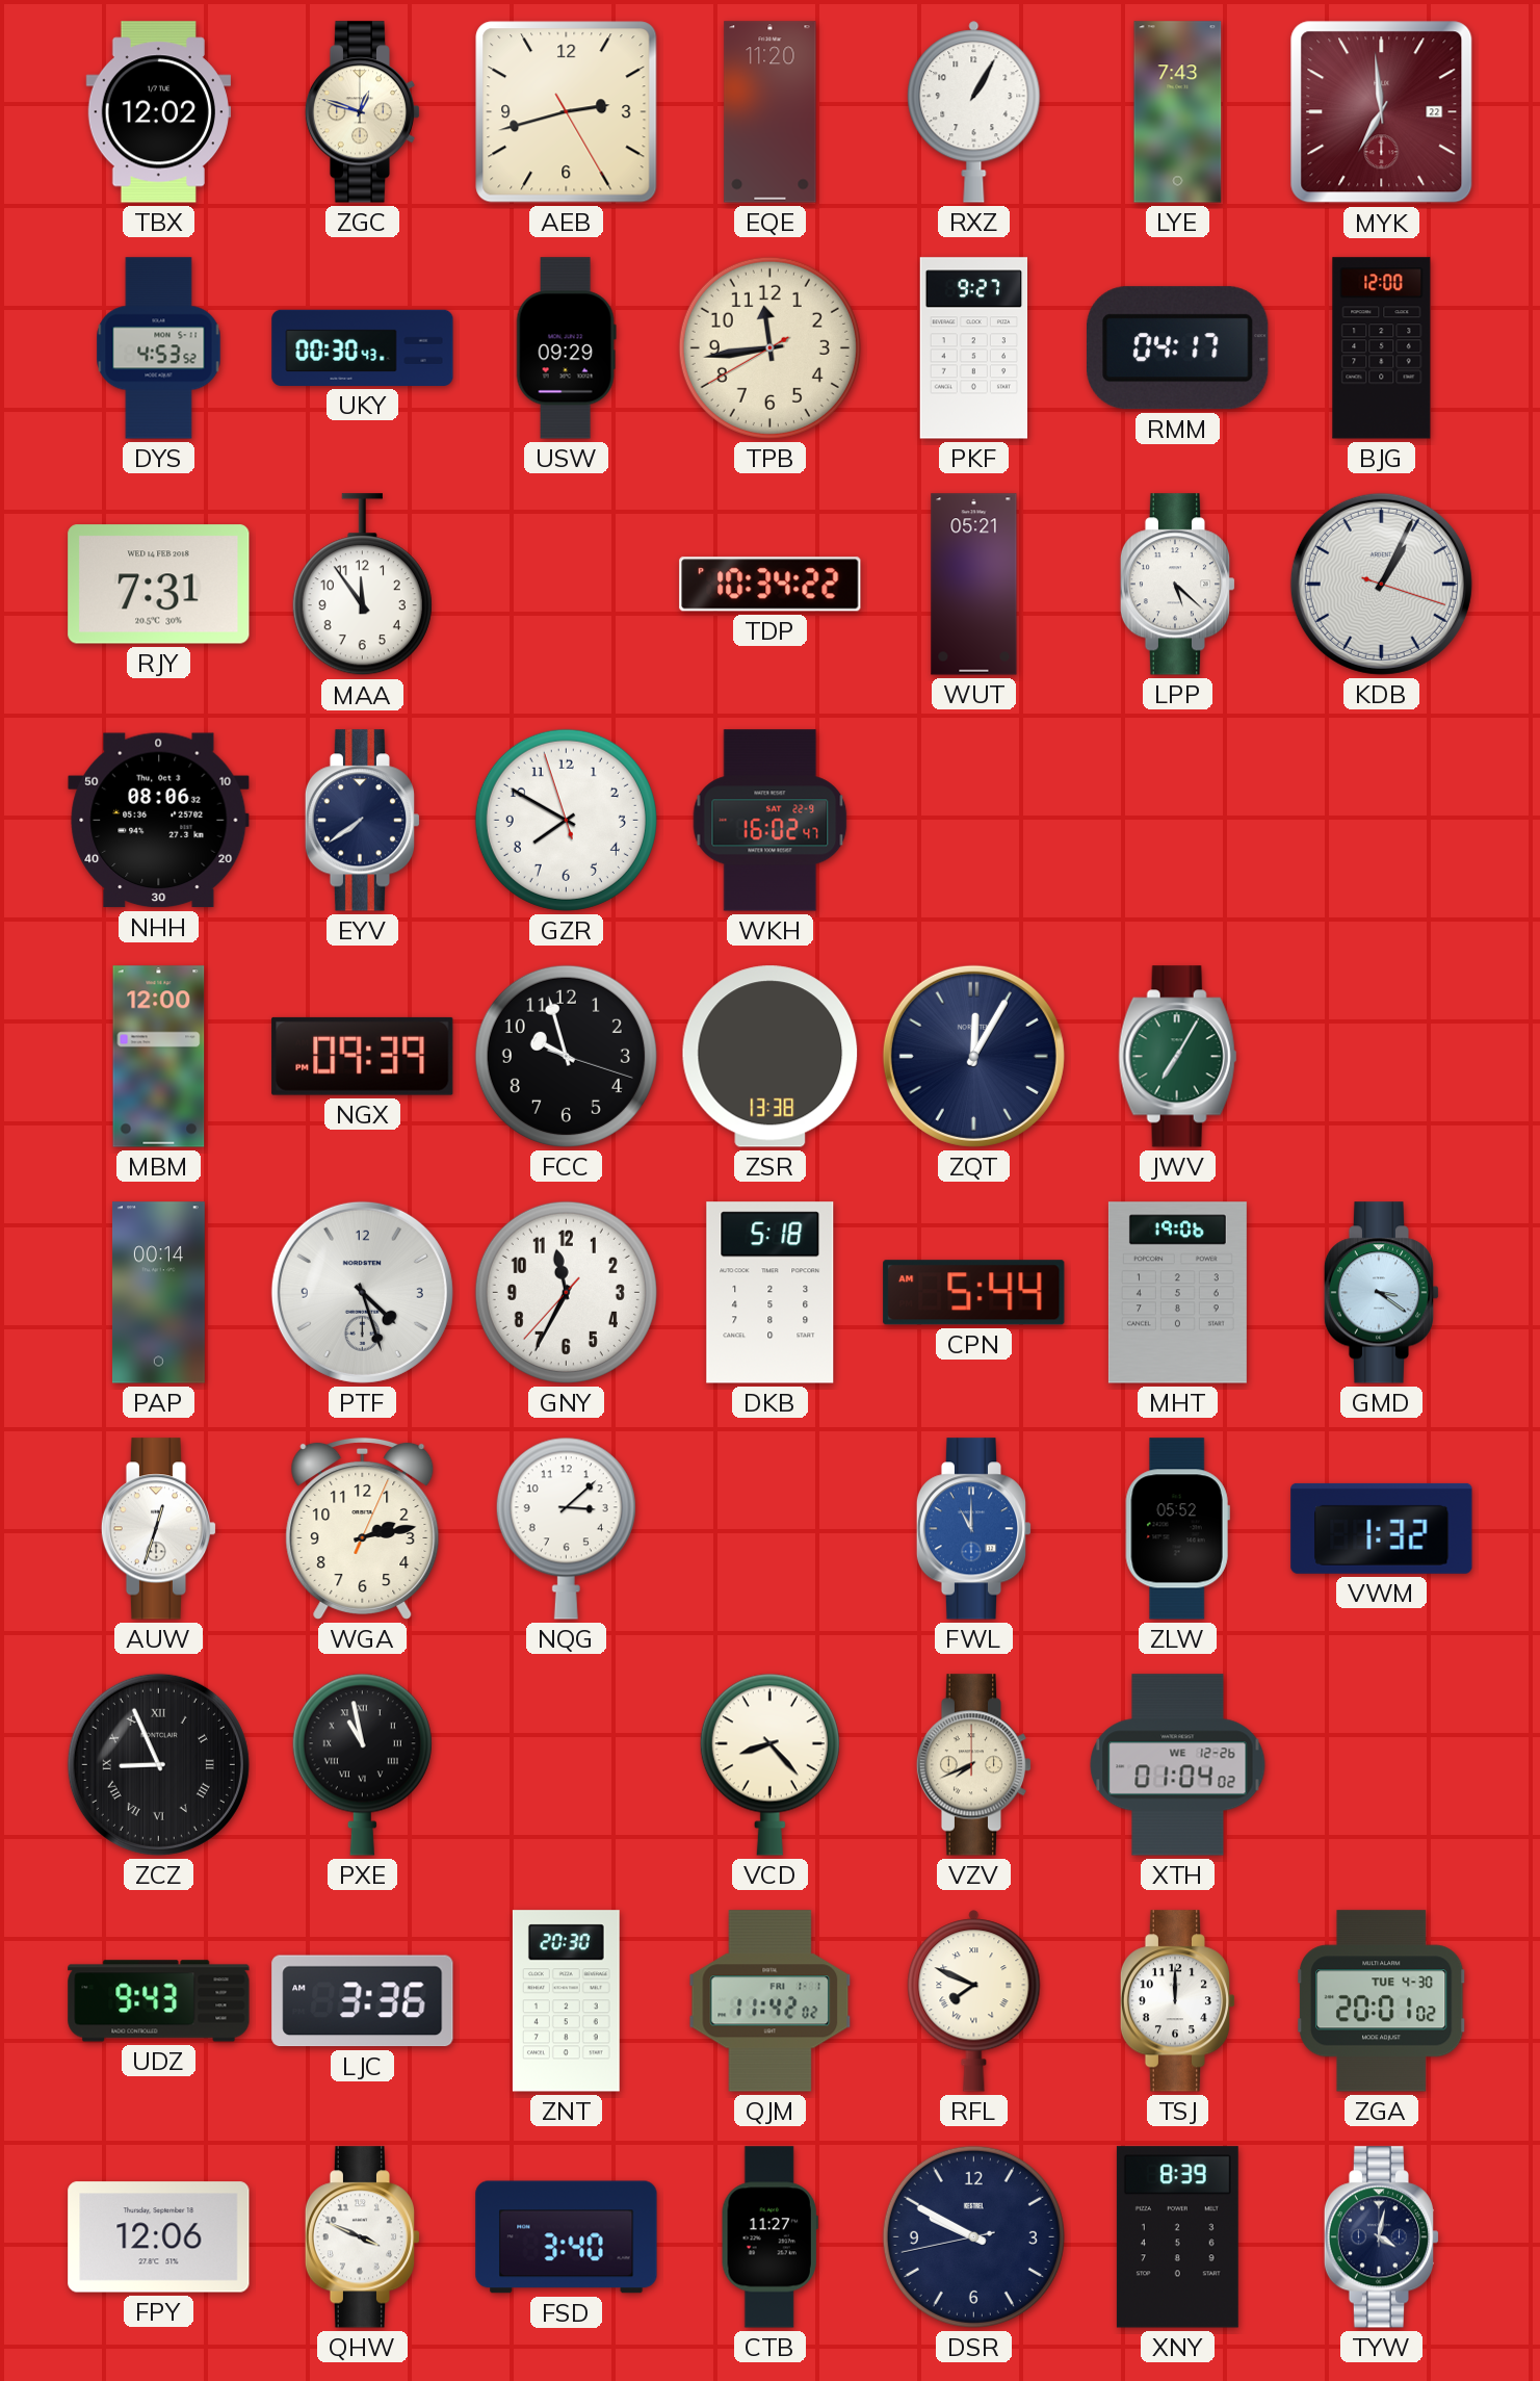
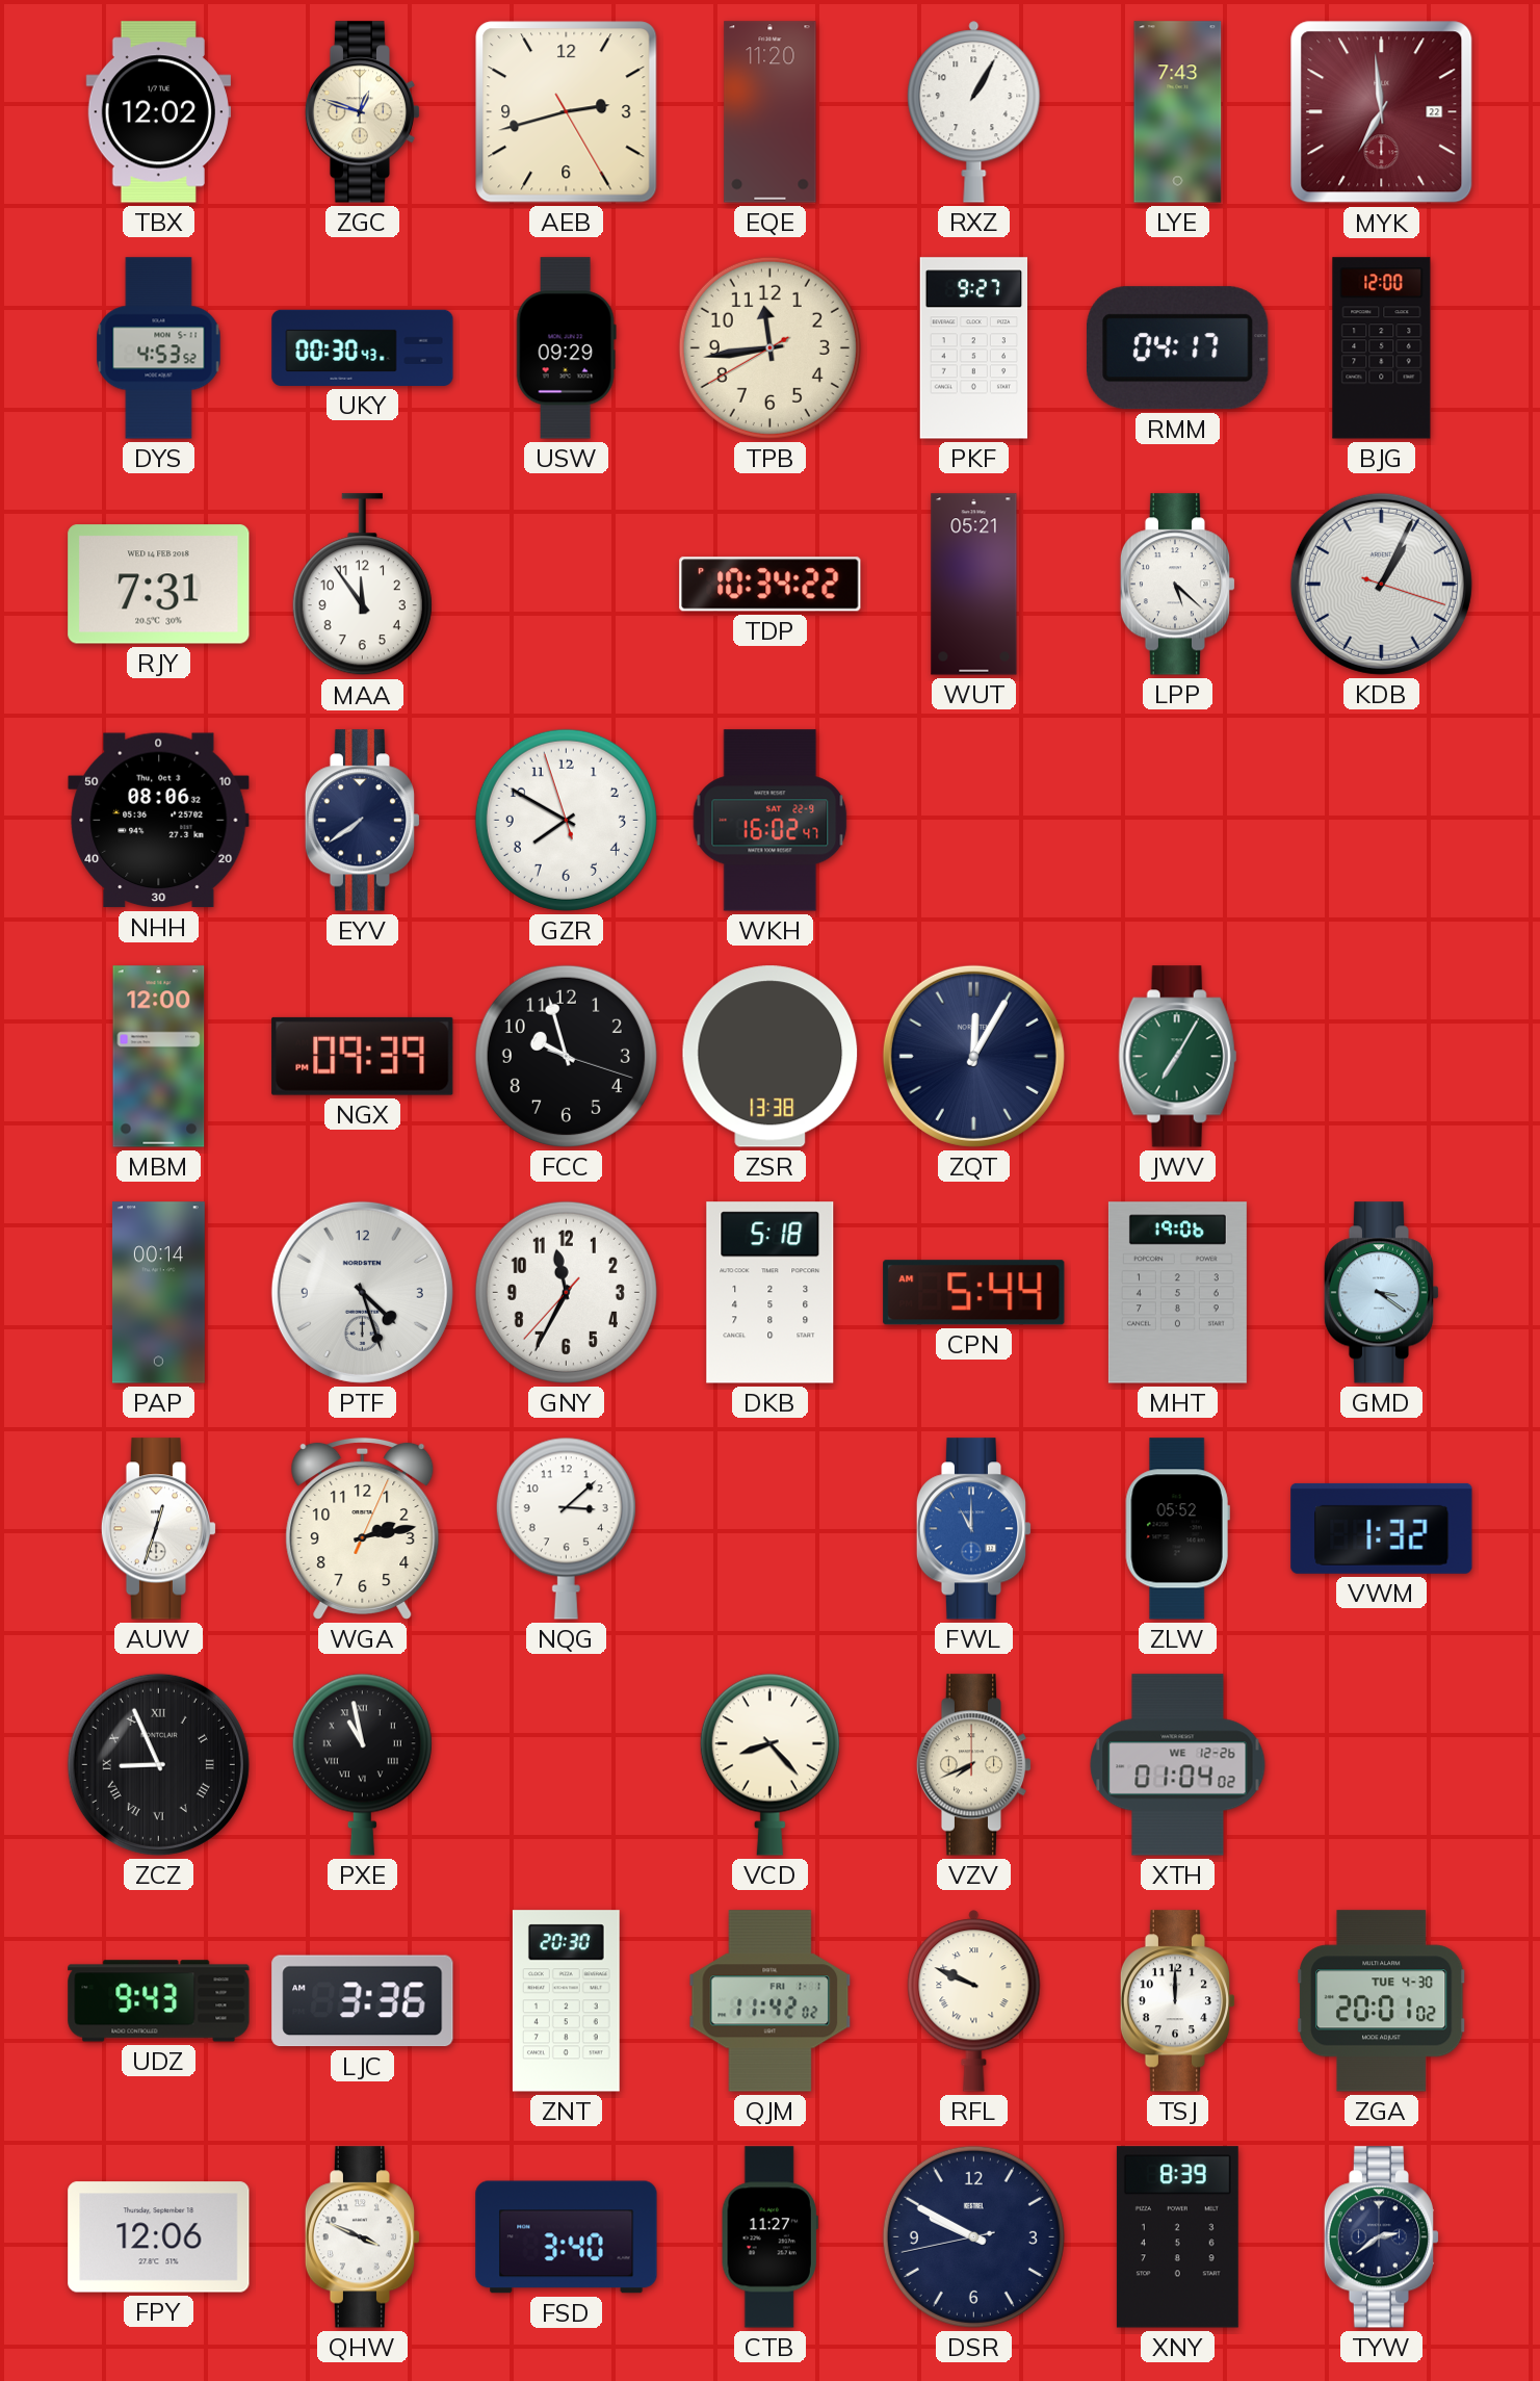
RFL: 7:49 -> 9:49 (974, 2001)
TYW: 4:02 -> 2:39 (1382, 2237)
